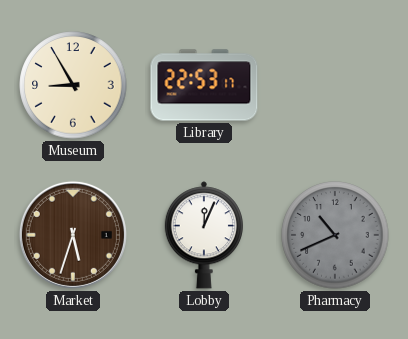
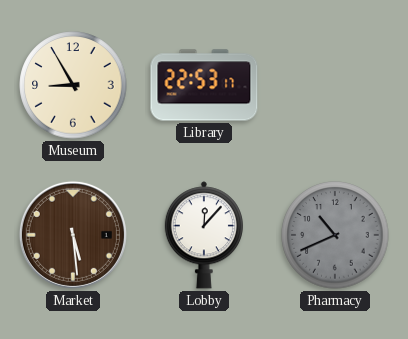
Market: 5:33 -> 5:29 (73, 235)
Lobby: 12:04 -> 12:07 (204, 235)
